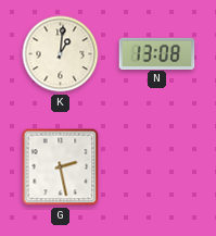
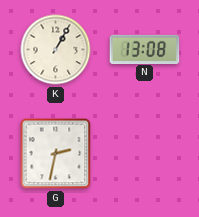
K: 1:01 -> 1:05 (56, 50)
G: 2:28 -> 2:32 (56, 154)
